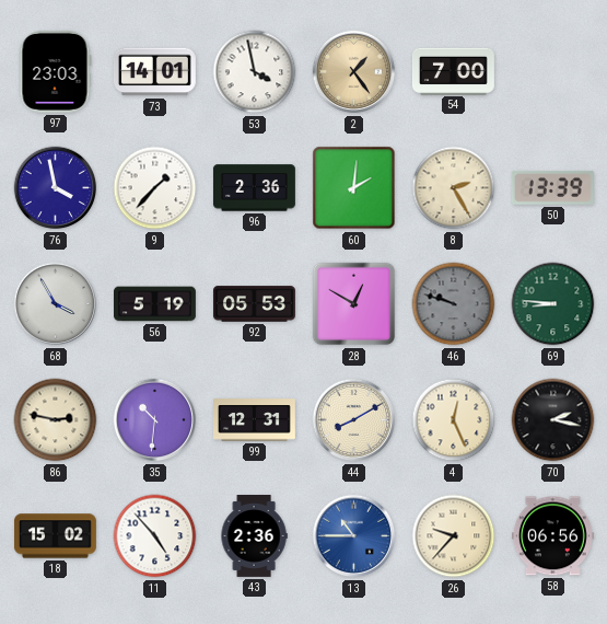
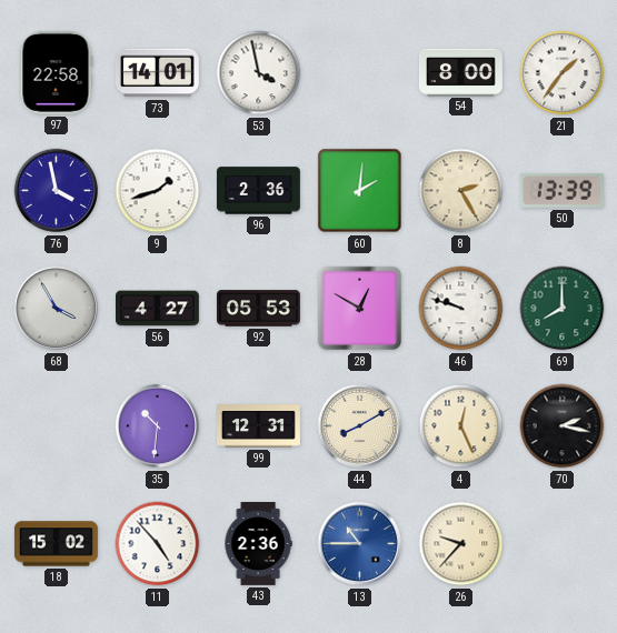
97: 23:03 -> 22:58 (56, 72)
2: 1:24 -> none (354, 72)
54: 7:00 -> 8:00 (460, 72)
21: none -> 1:36 (563, 73)
9: 1:37 -> 1:42 (158, 191)
56: 5:19 -> 4:27 (158, 309)
46 dial: grey -> white (461, 309)
69: 8:46 -> 8:00 (563, 309)
86: 2:47 -> none (56, 420)
58: 06:56 -> none (552, 536)
